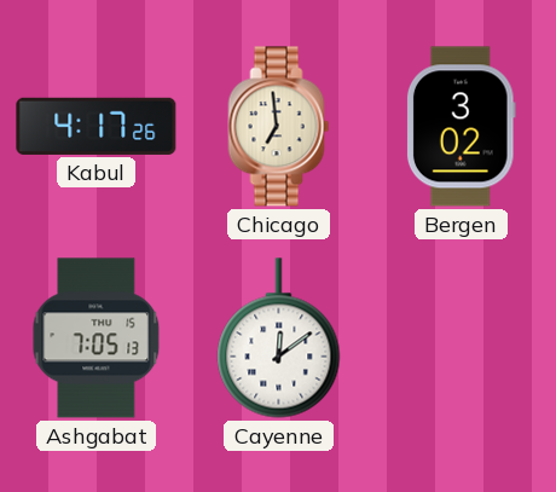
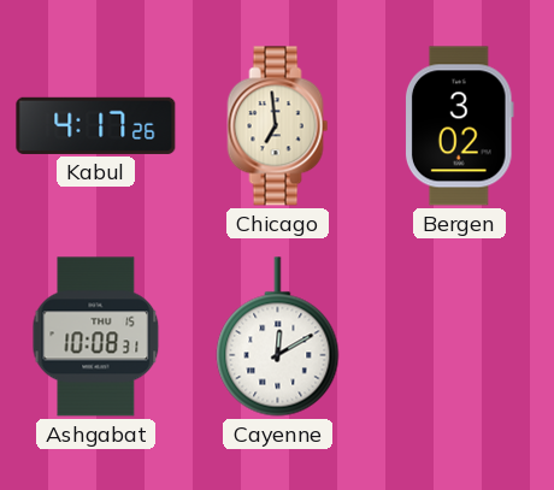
Ashgabat: 7:05 -> 10:08 (96, 337)
Cayenne: 12:09 -> 12:10 (278, 337)
